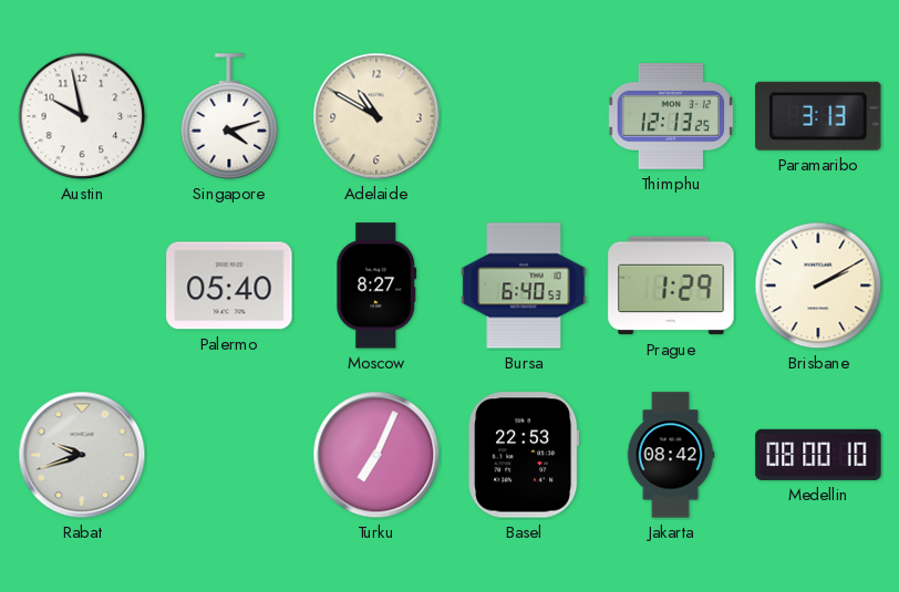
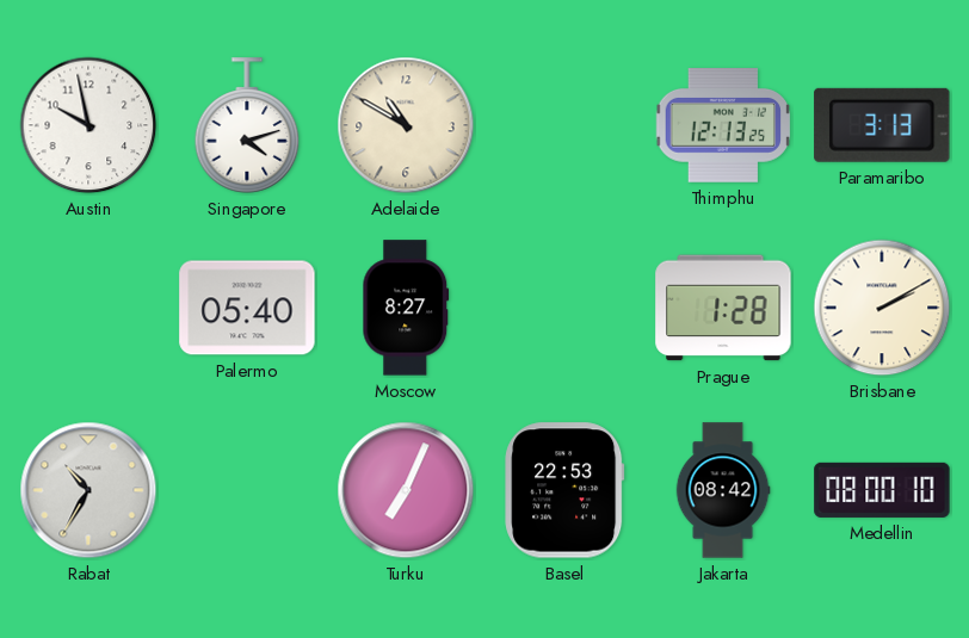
Bursa: 6:40 -> none (524, 285)
Prague: 1:29 -> 1:28 (723, 308)
Rabat: 9:42 -> 10:35 (88, 490)
